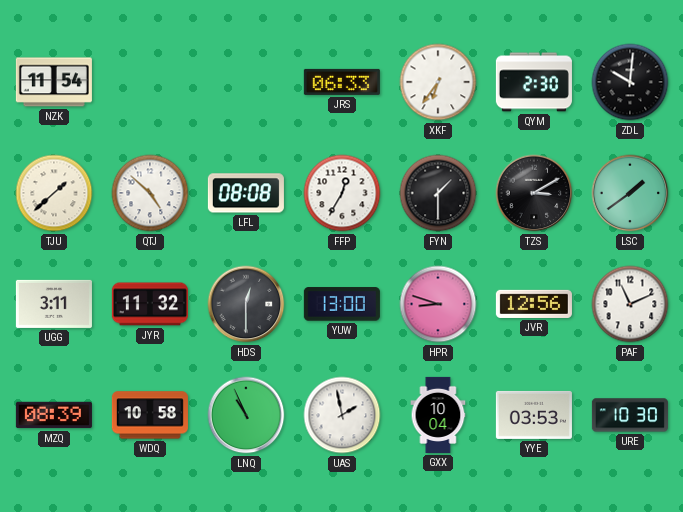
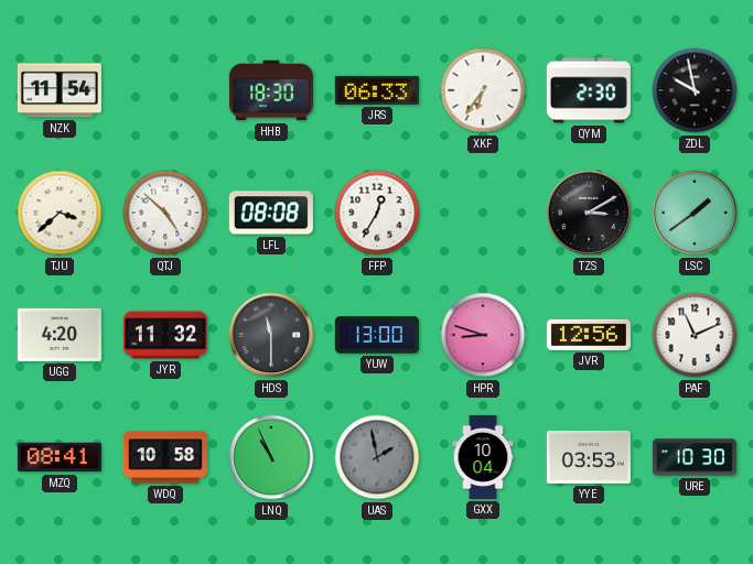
HHB: none -> 18:30 (271, 90)
ZDL: 10:01 -> 9:58 (695, 90)
TJU: 1:38 -> 3:38 (60, 213)
FYN: 1:30 -> none (438, 193)
UGG: 3:11 -> 4:20 (60, 335)
HDS: 12:30 -> 11:30 (271, 335)
MZQ: 08:39 -> 08:41 (60, 457)
UAS dial: white -> grey (377, 457)
